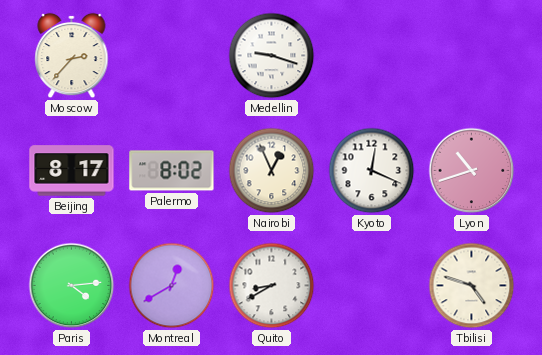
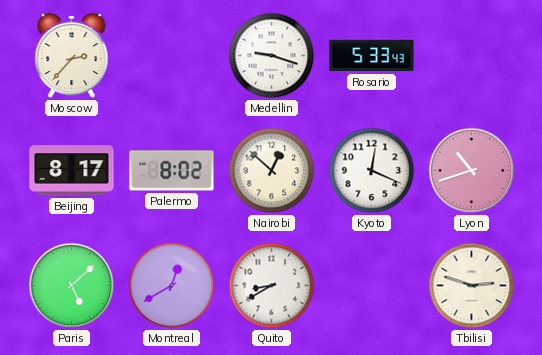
Rosario: none -> 5:33 (372, 56)
Nairobi: 12:56 -> 12:52 (272, 171)
Paris: 4:14 -> 5:08 (72, 286)
Tbilisi: 4:48 -> 2:48 (472, 286)
